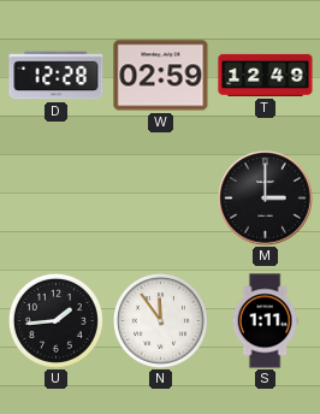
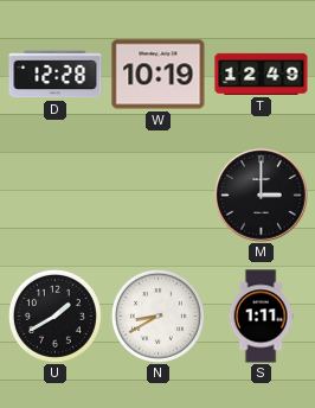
W: 02:59 -> 10:19 (159, 75)
U: 1:44 -> 1:40 (54, 315)
N: 11:54 -> 8:40 (157, 315)
